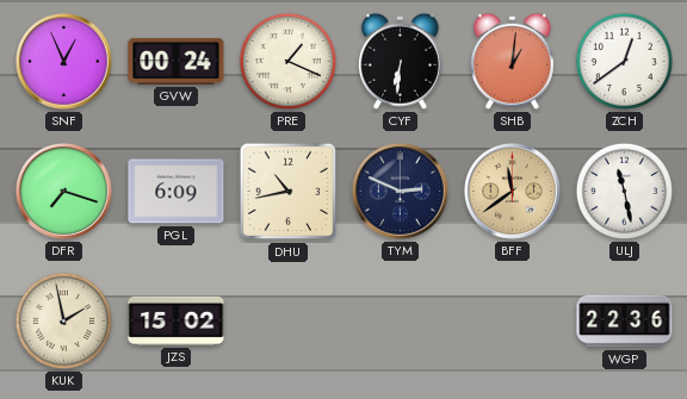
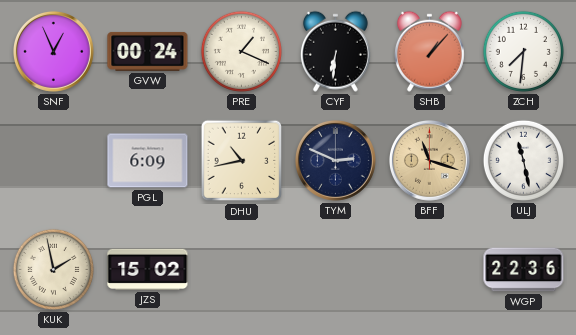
SHB: 1:01 -> 1:07 (429, 51)
ZCH: 12:39 -> 7:31 (523, 51)
DFR: 7:18 -> none (63, 191)
BFF: 11:39 -> 11:18 (429, 160)
